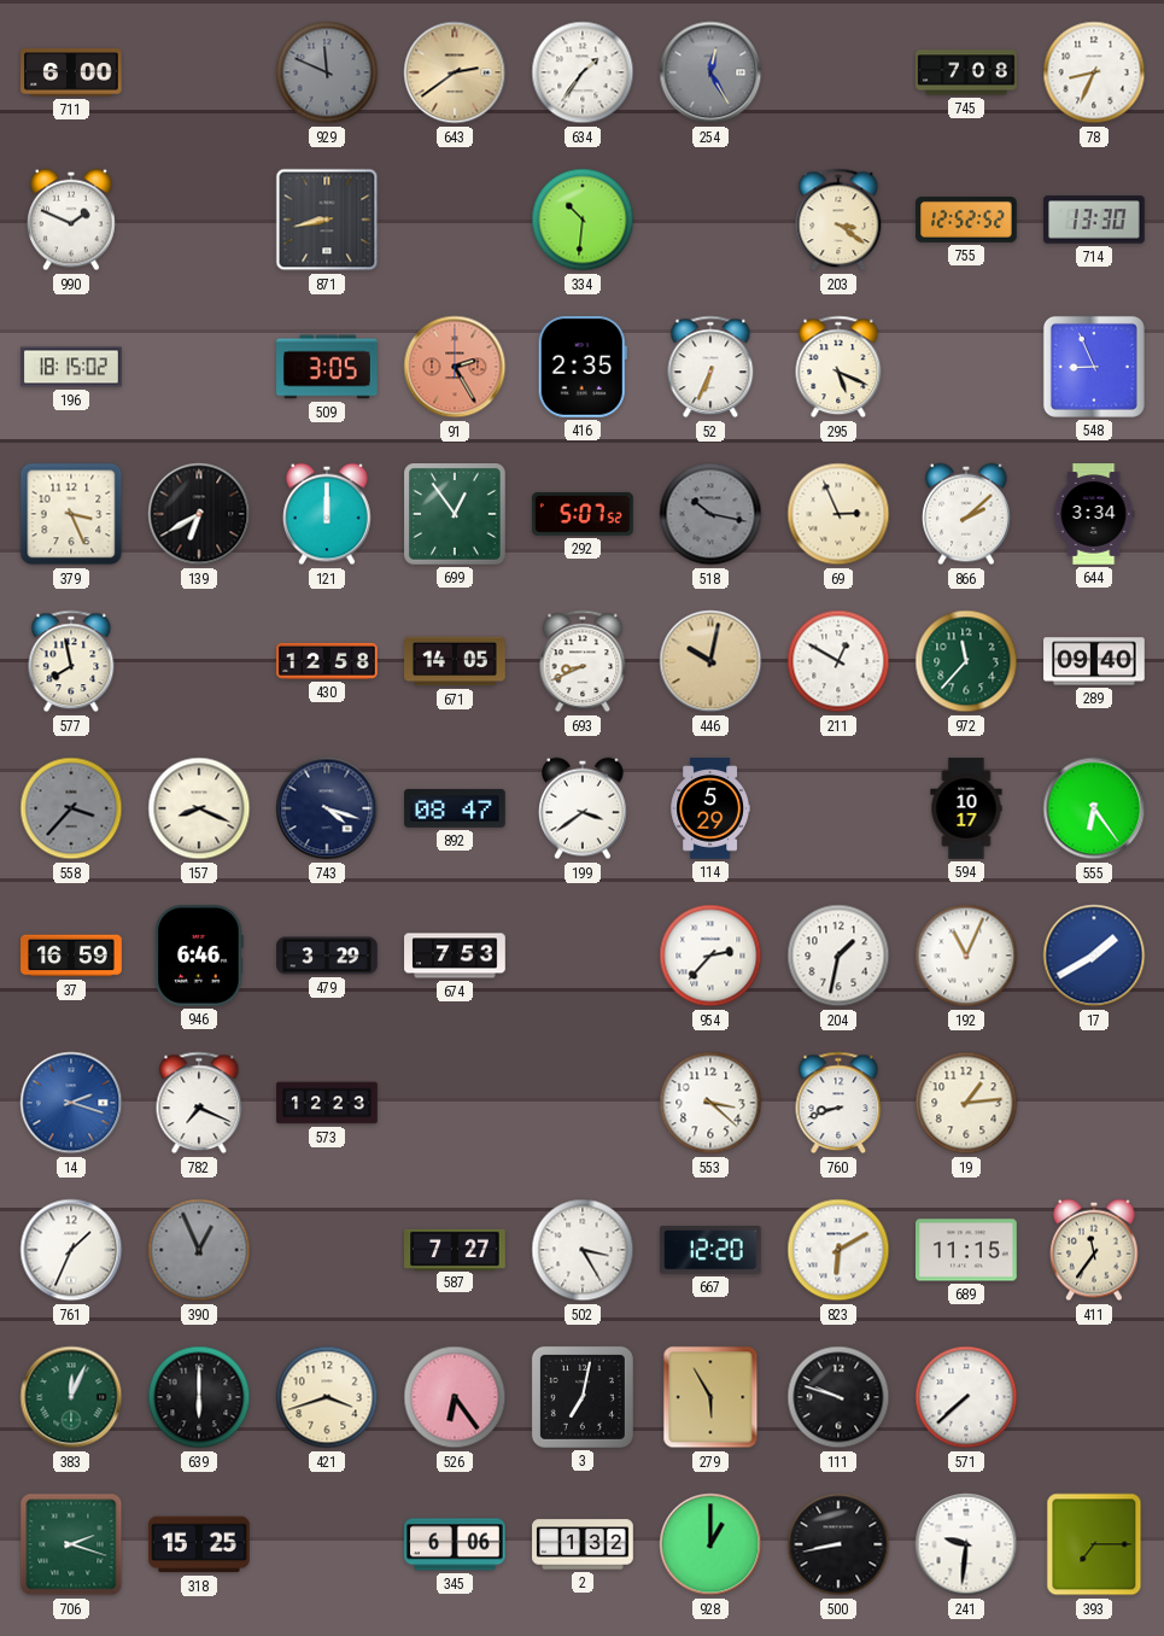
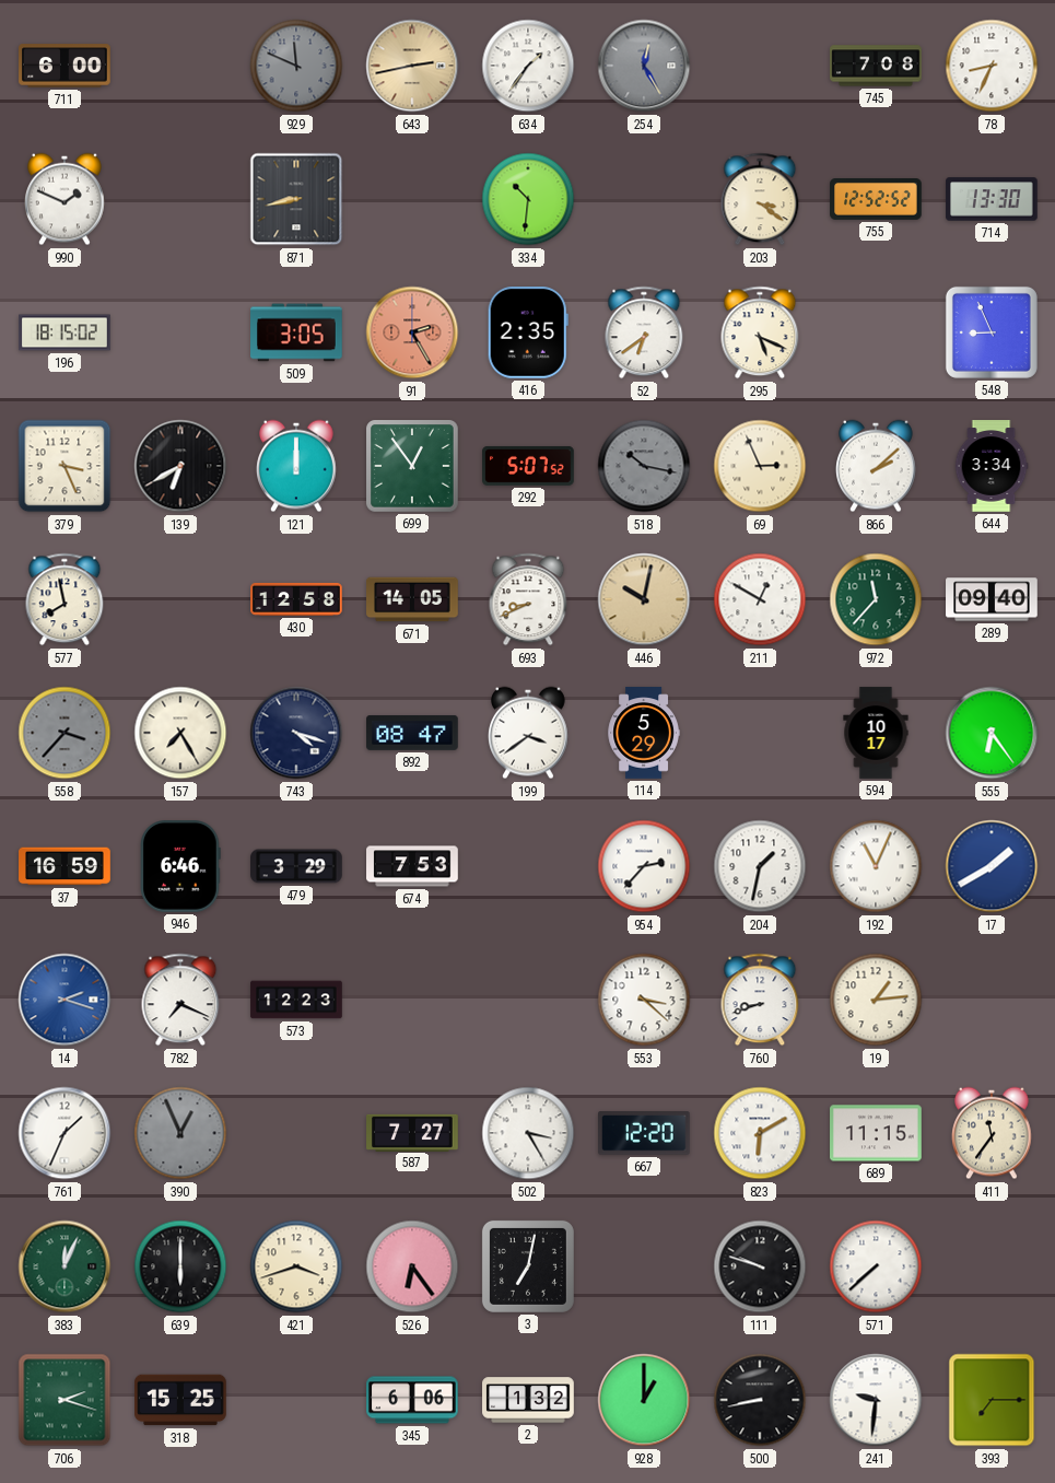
643: 2:39 -> 2:43 (412, 66)
52: 6:34 -> 6:39 (644, 332)
157: 8:19 -> 7:25 (180, 733)
279: 5:55 -> none (710, 1397)
